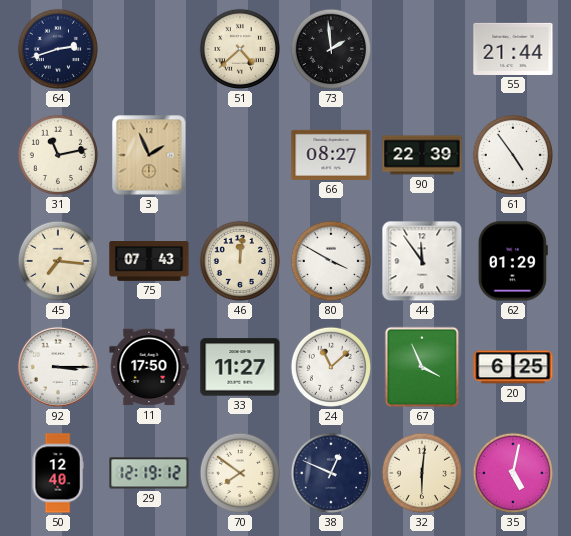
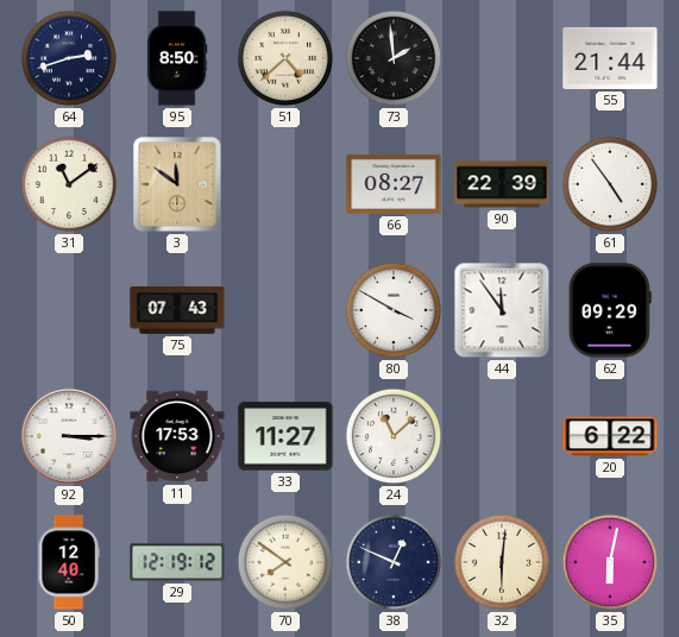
95: none -> 8:50 (177, 58)
31: 11:13 -> 11:09 (69, 184)
3: 1:56 -> 11:51 (177, 184)
45: 7:16 -> none (58, 261)
46: 12:01 -> none (240, 261)
62: 01:29 -> 09:29 (610, 310)
11: 17:50 -> 17:53 (177, 436)
67: 3:56 -> none (422, 367)
20: 6:25 -> 6:22 (610, 436)
35: 5:02 -> 6:02 (610, 562)
